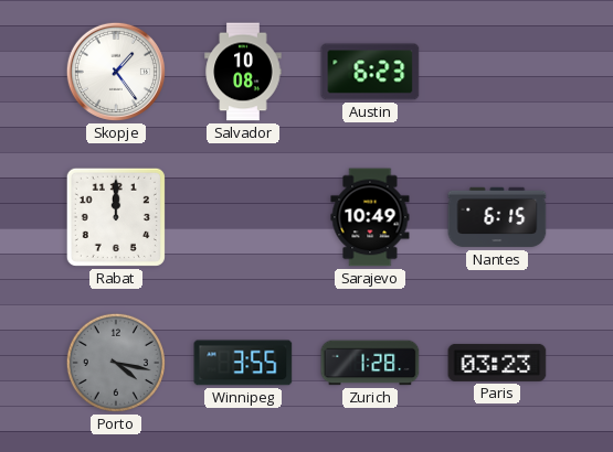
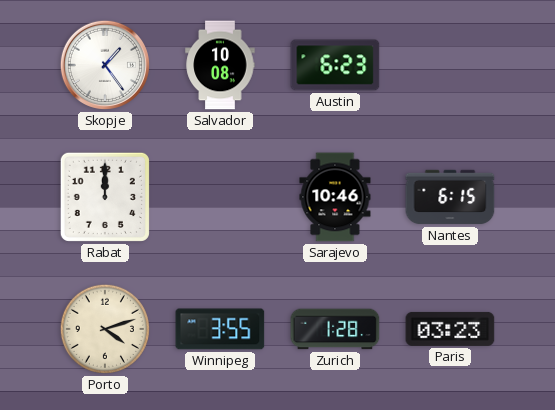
Sarajevo: 10:49 -> 10:46 (335, 197)
Porto: 4:17 -> 4:12 (105, 329)
Porto dial: grey -> cream (105, 329)
